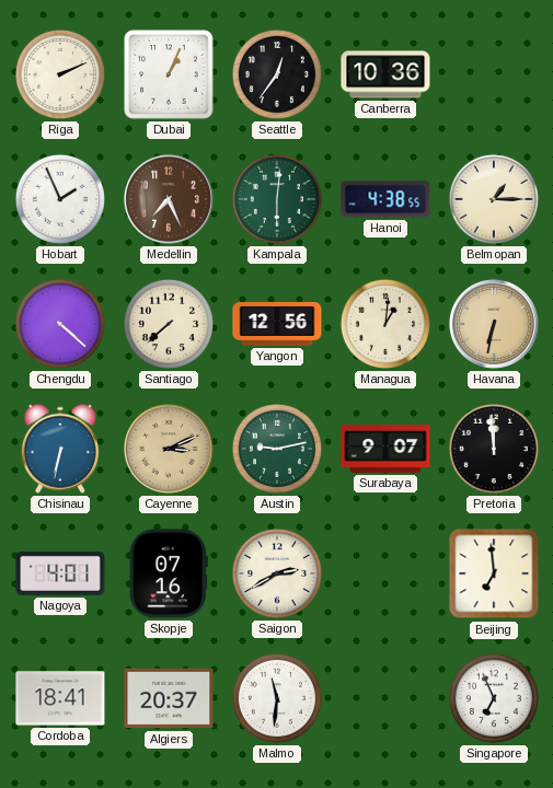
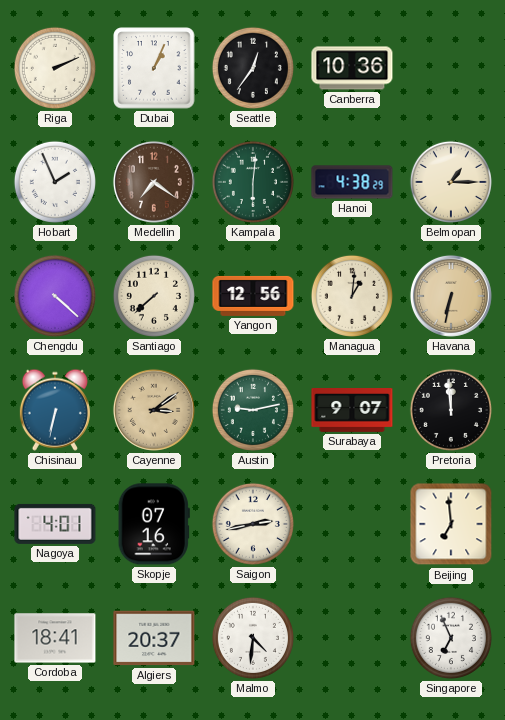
Medellin: 7:26 -> 7:21 (154, 182)
Hanoi: 4:38:55 -> 4:38:29 (352, 182)
Cayenne: 3:11 -> 3:09 (154, 410)
Saigon: 2:40 -> 2:43 (253, 524)
Malmo: 11:31 -> 4:31 (253, 638)
